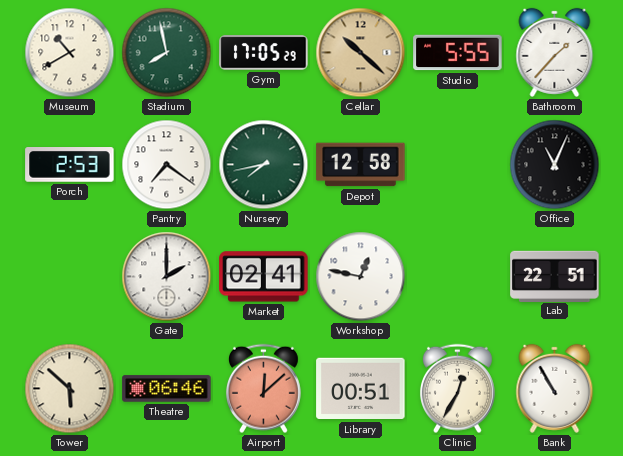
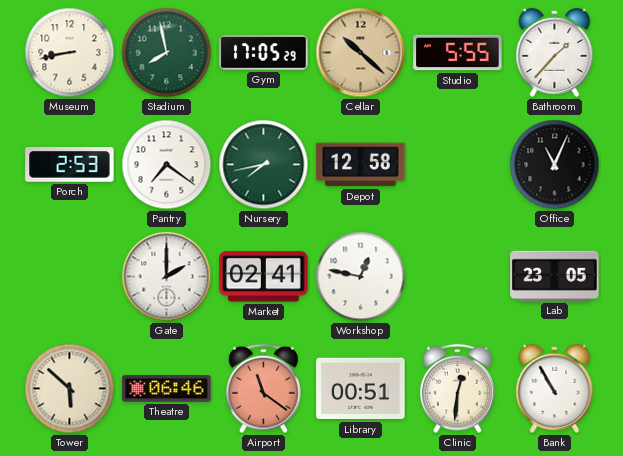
Museum: 10:40 -> 8:43 (70, 53)
Lab: 22:51 -> 23:05 (555, 276)
Airport: 12:08 -> 11:21 (263, 389)
Clinic: 12:35 -> 12:31 (457, 389)
